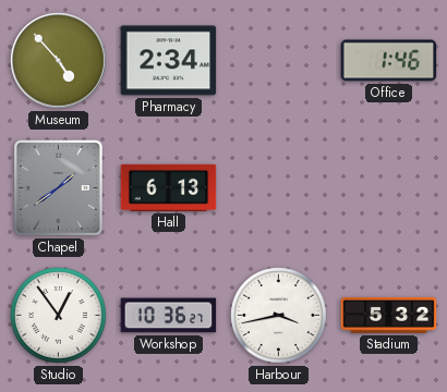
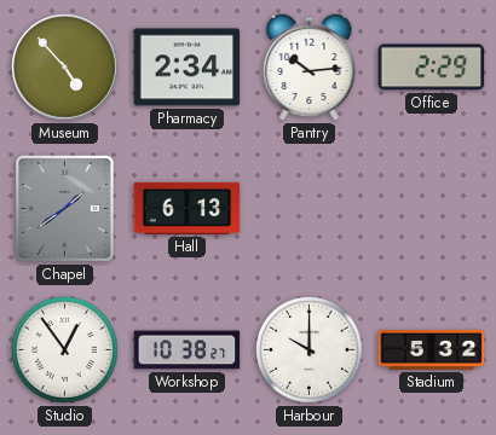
Pantry: none -> 10:14 (310, 66)
Office: 1:46 -> 2:29 (432, 68)
Workshop: 10:36 -> 10:38 (188, 350)
Harbour: 3:43 -> 10:00 (310, 350)
